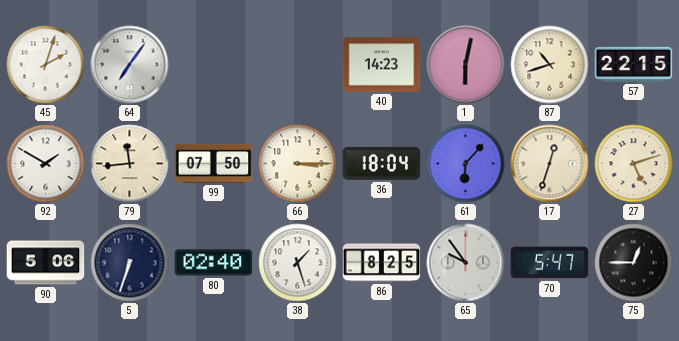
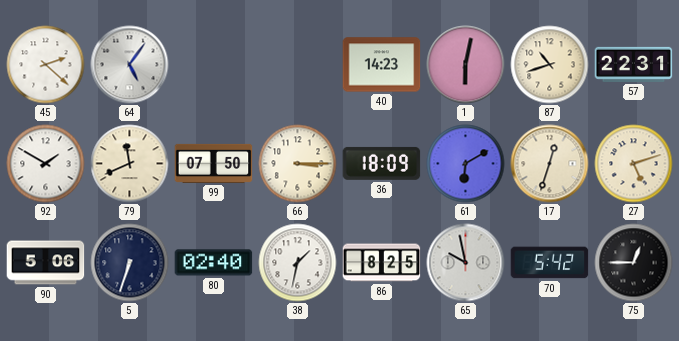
45: 2:03 -> 2:22 (46, 65)
64: 7:06 -> 5:06 (130, 65)
57: 22:15 -> 22:31 (634, 64)
79: 11:44 -> 11:41 (130, 164)
36: 18:04 -> 18:09 (382, 163)
61: 6:07 -> 6:10 (466, 164)
38: 1:27 -> 1:32 (298, 263)
65: 9:54 -> 9:58 (466, 263)
70: 5:47 -> 5:42 (550, 263)
